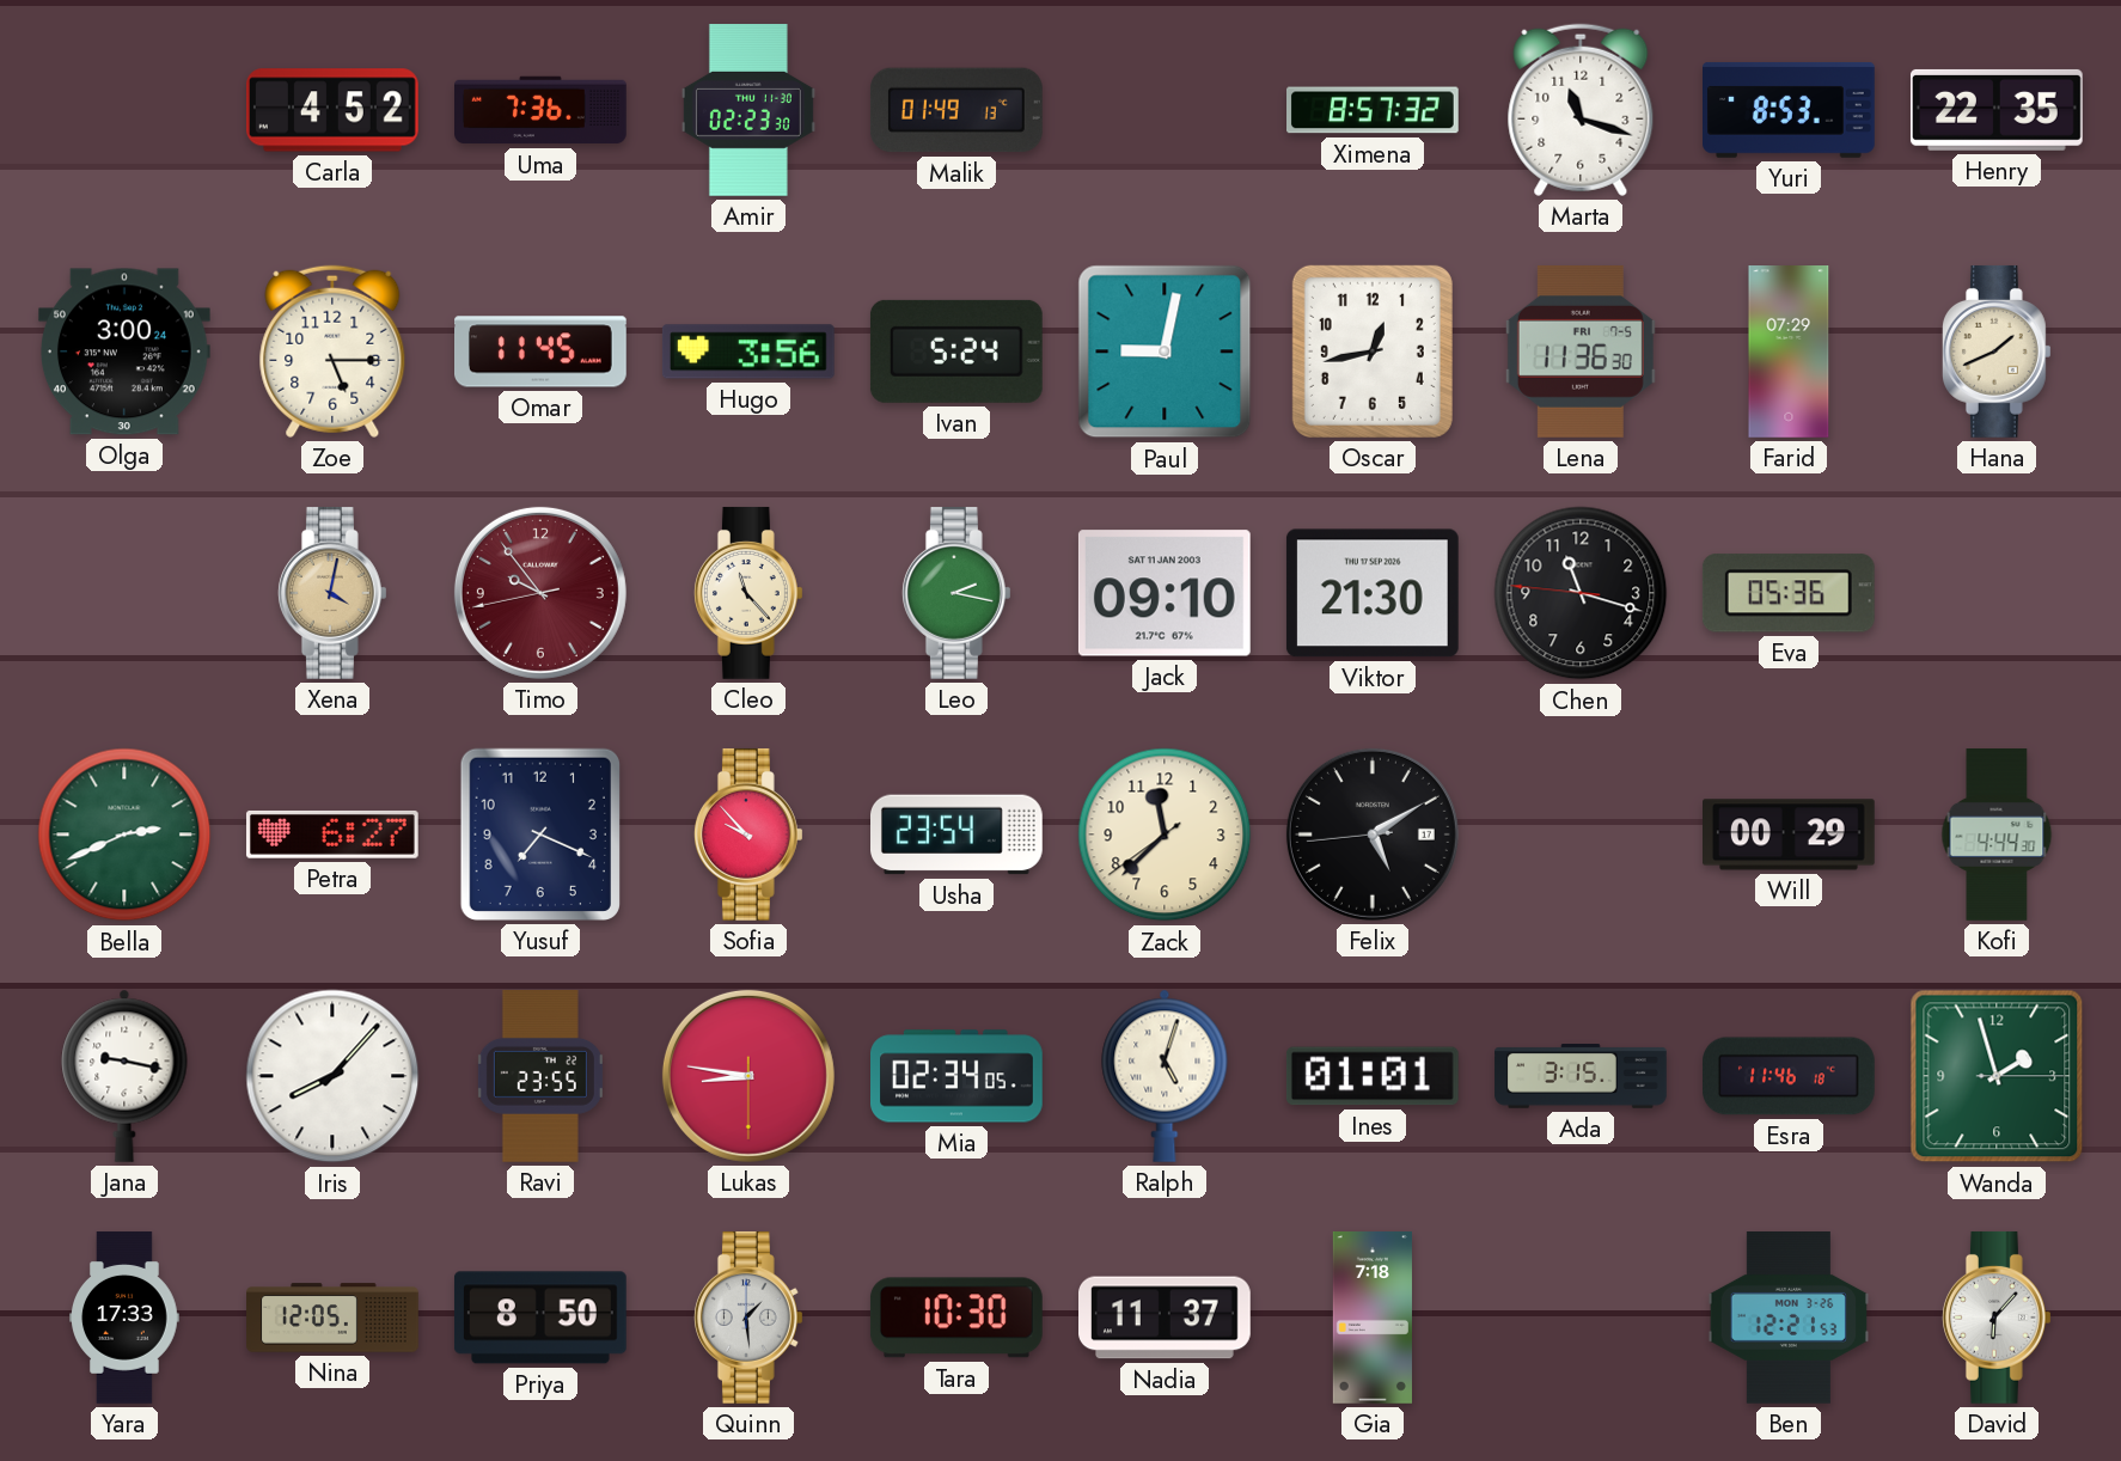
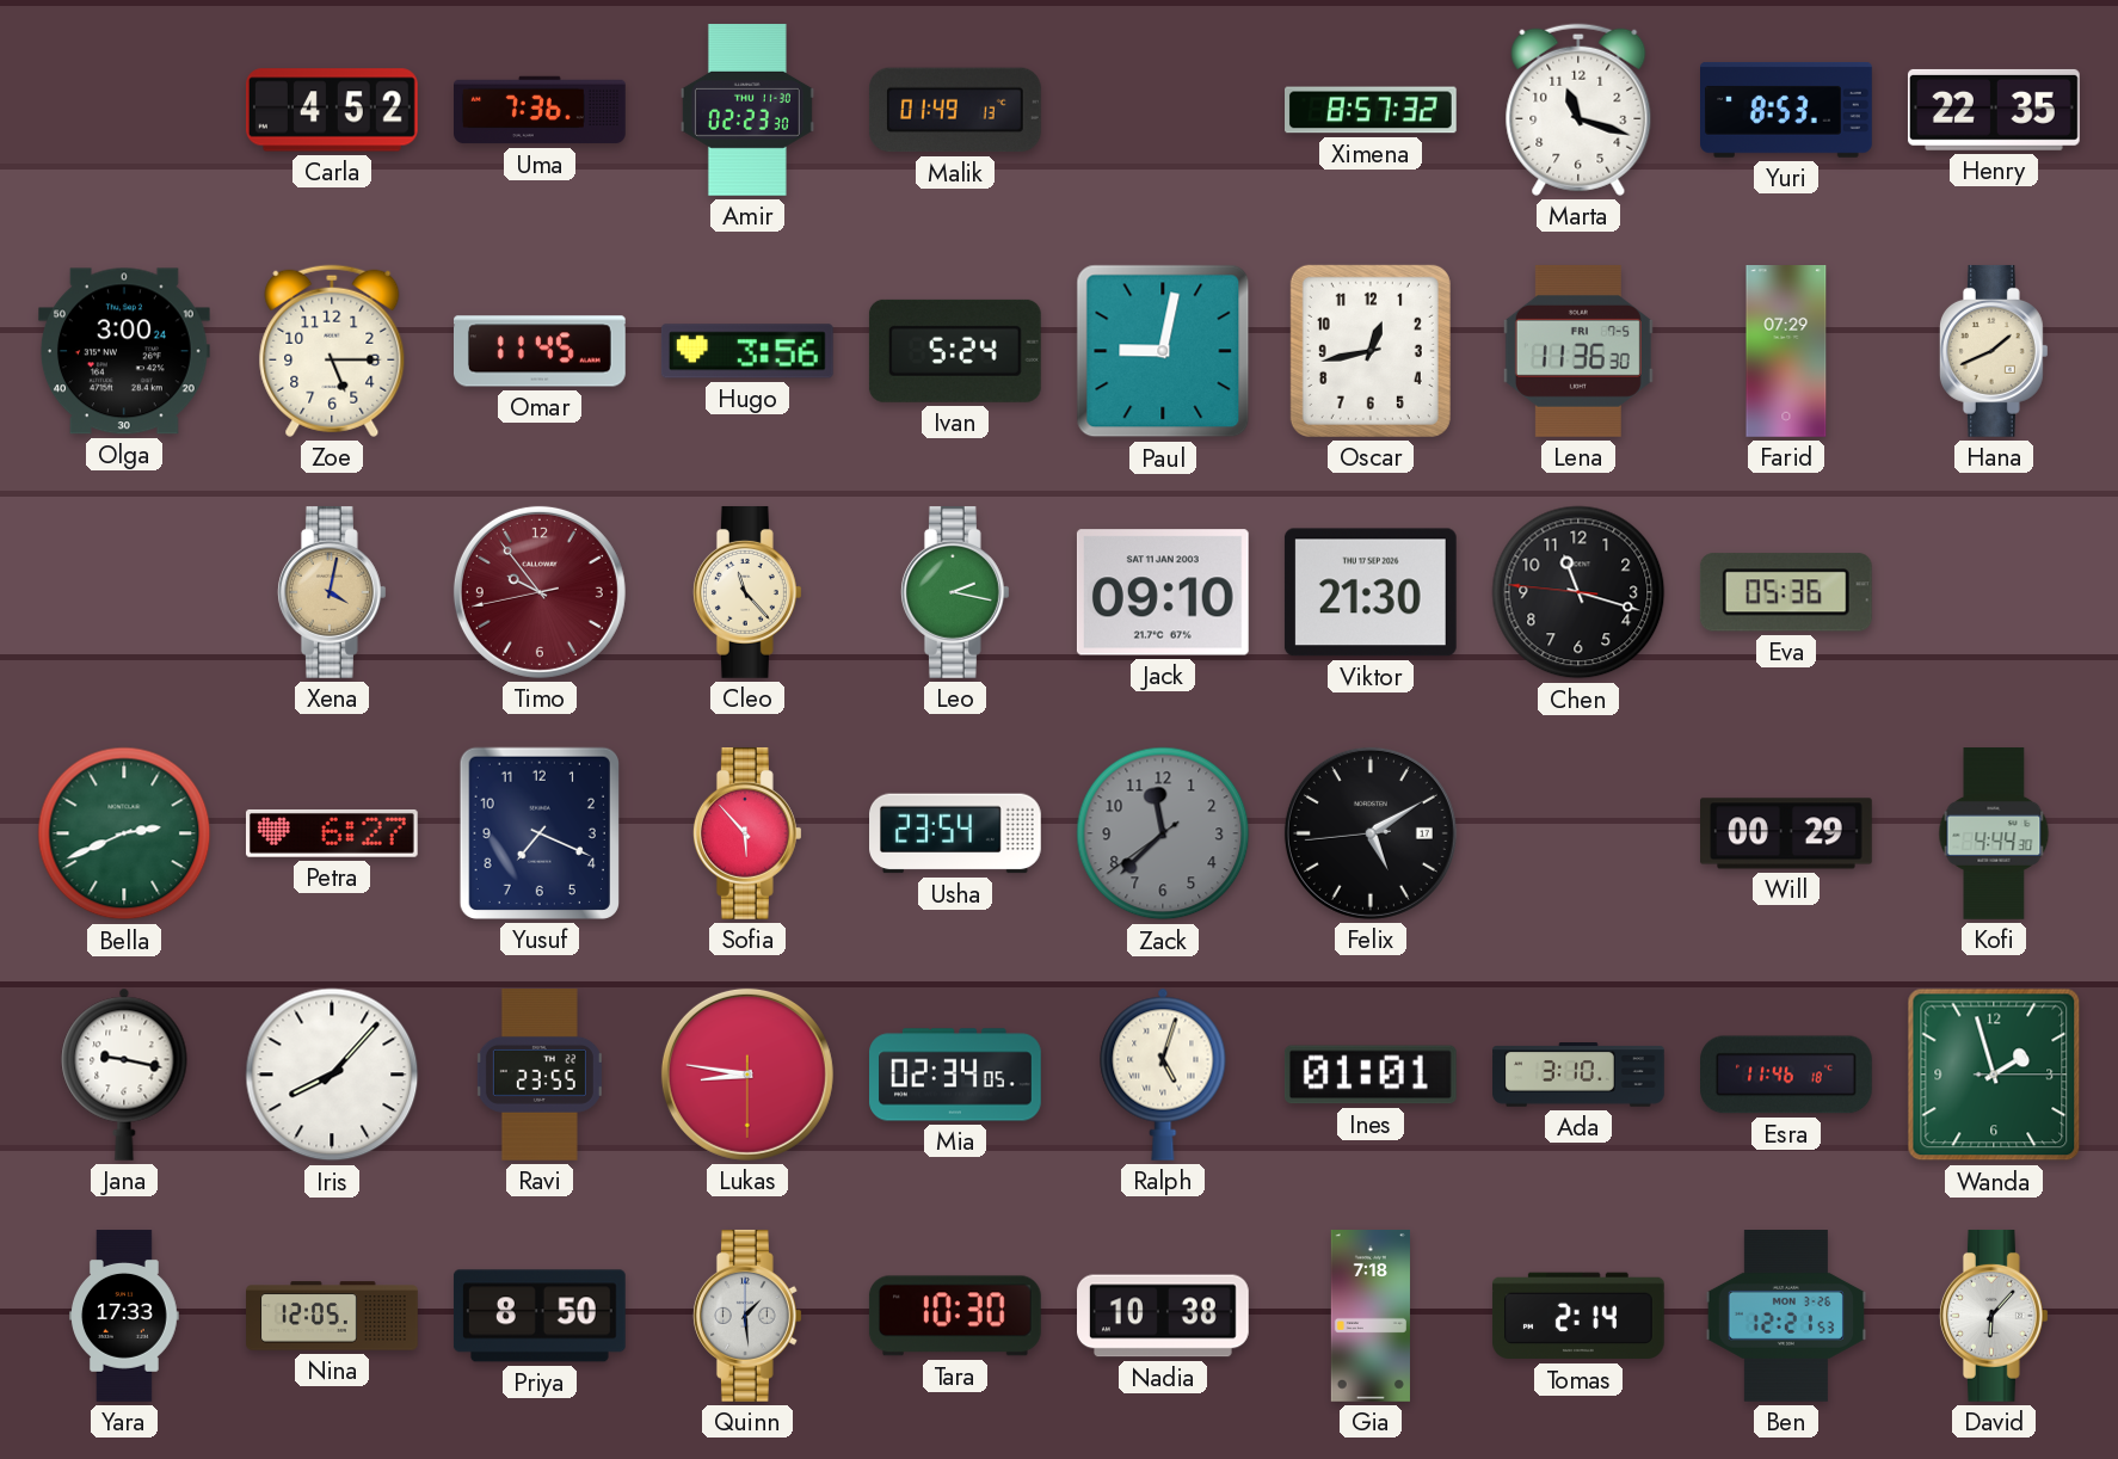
Sofia: 9:53 -> 5:53 (747, 833)
Zack dial: cream -> grey (1163, 833)
Ada: 3:15 -> 3:10 (1578, 1075)
Nadia: 11:37 -> 10:38 (1164, 1316)
Tomas: none -> 2:14 (1578, 1316)
